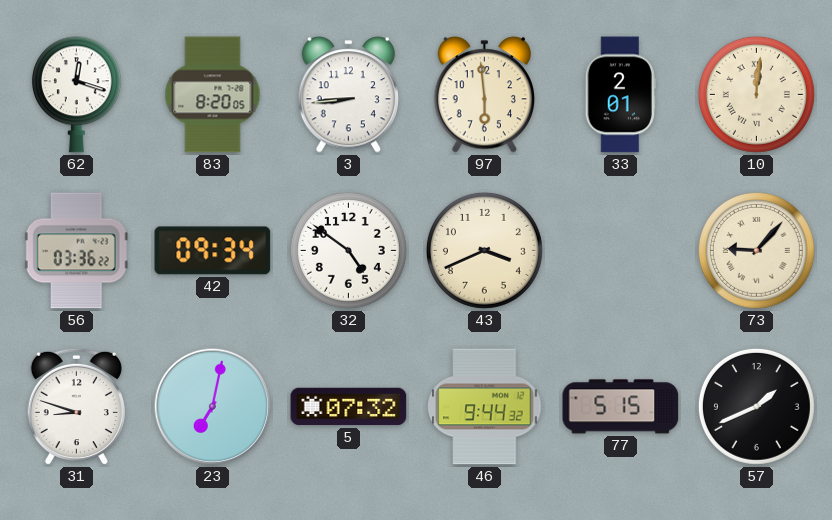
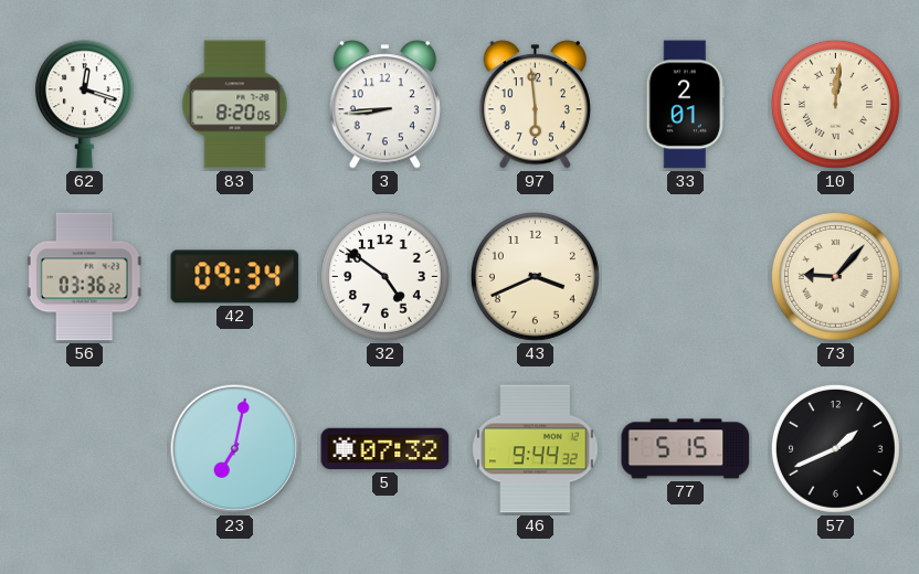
31: 8:48 -> none (76, 407)
